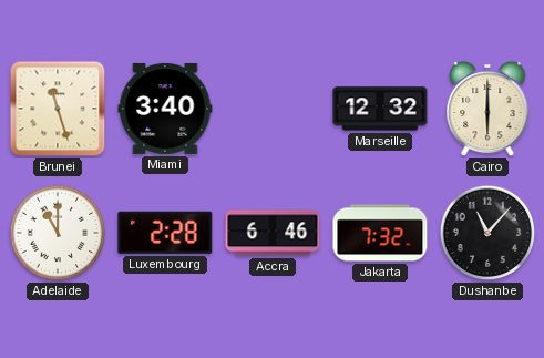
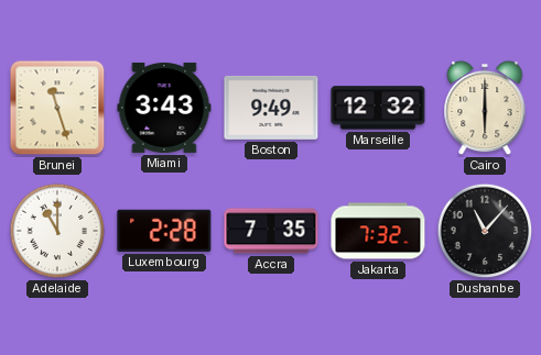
Miami: 3:40 -> 3:43 (164, 108)
Boston: none -> 9:49 (271, 108)
Accra: 6:46 -> 7:35 (271, 231)
